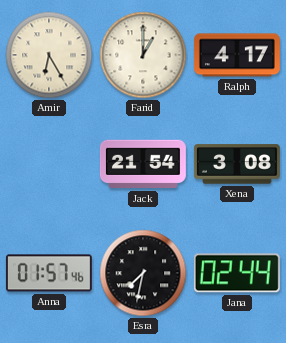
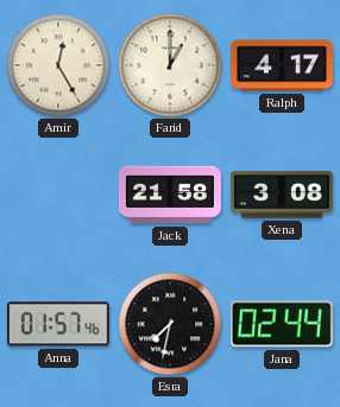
Amir: 6:25 -> 12:25 (58, 65)
Jack: 21:54 -> 21:58 (170, 195)
